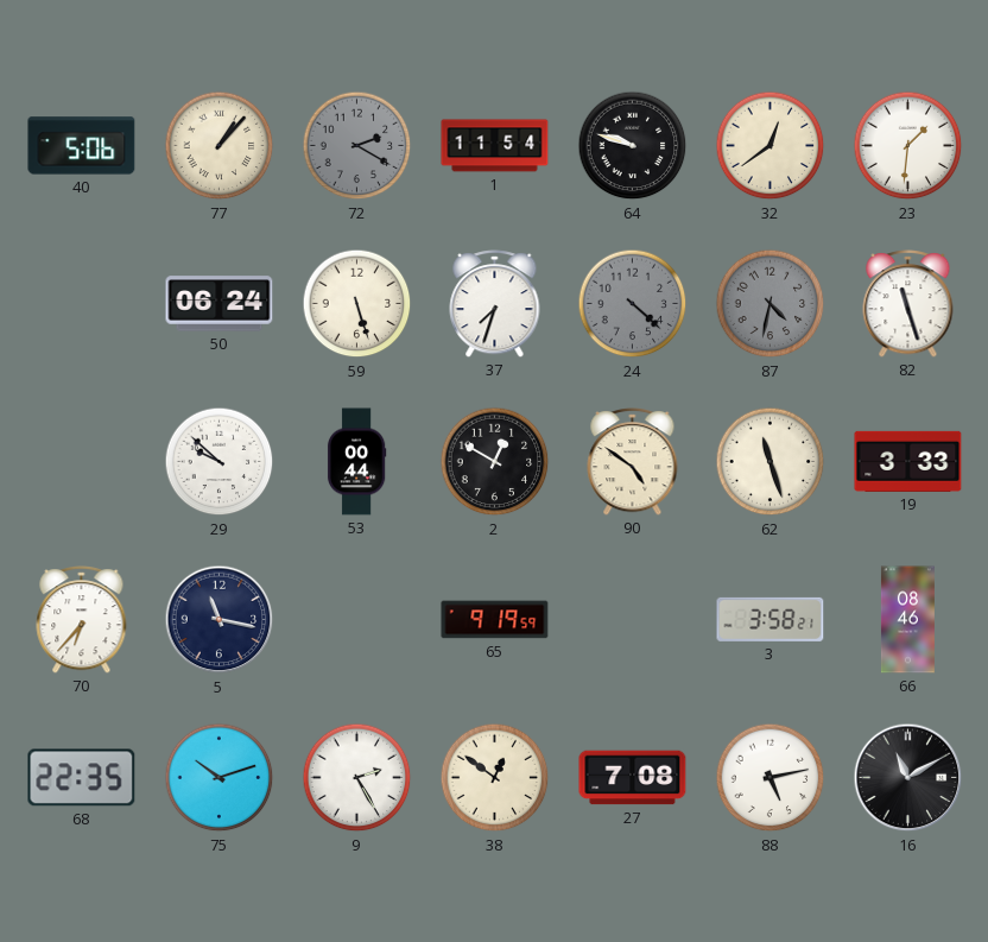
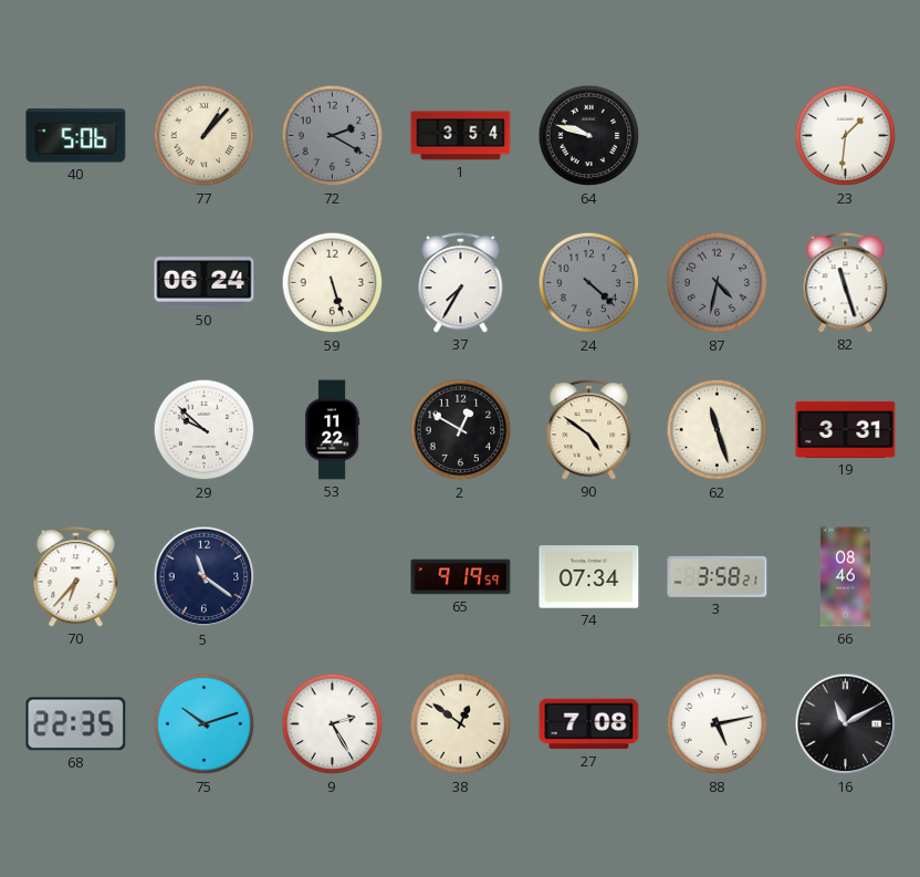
1: 11:54 -> 3:54 (461, 136)
32: 12:39 -> none (771, 146)
37: 7:33 -> 7:35 (461, 283)
53: 00:44 -> 11:22 (332, 430)
19: 3:33 -> 3:31 (846, 429)
5: 11:17 -> 11:21 (205, 577)
74: none -> 07:34 (589, 577)
